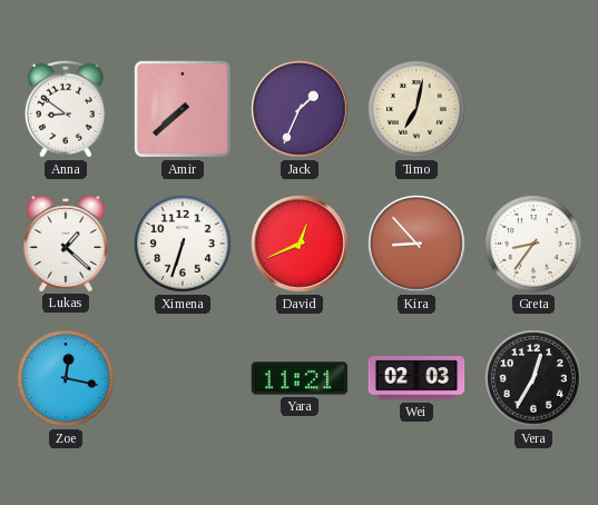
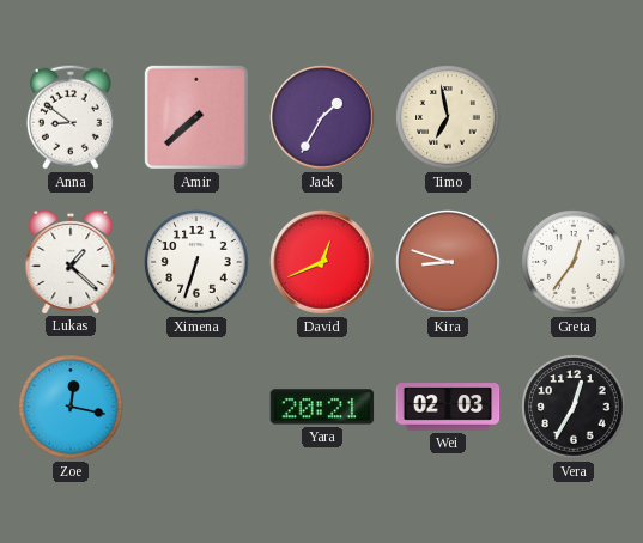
Jack: 1:34 -> 1:35 (322, 117)
Timo: 7:02 -> 6:58 (448, 117)
Kira: 8:53 -> 8:48 (448, 262)
Greta: 8:36 -> 12:36 (574, 262)
Yara: 11:21 -> 20:21 (322, 407)
